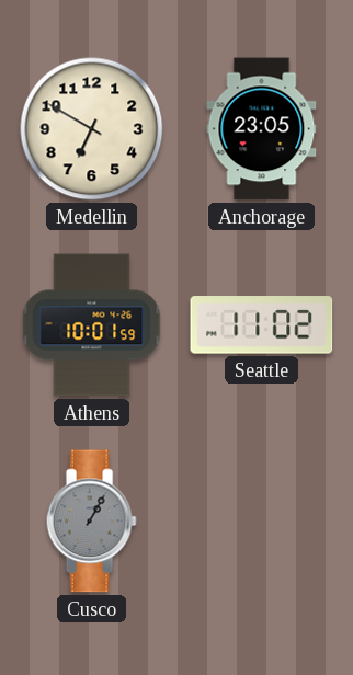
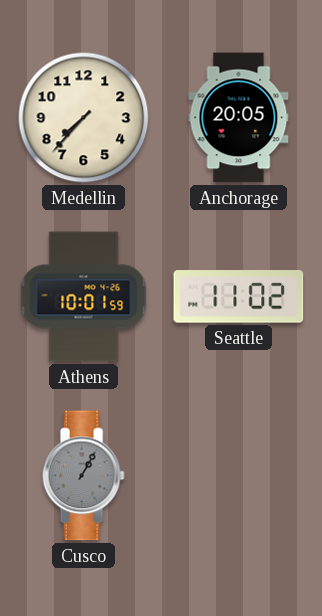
Medellin: 6:50 -> 7:37 (84, 118)
Anchorage: 23:05 -> 20:05 (239, 118)
